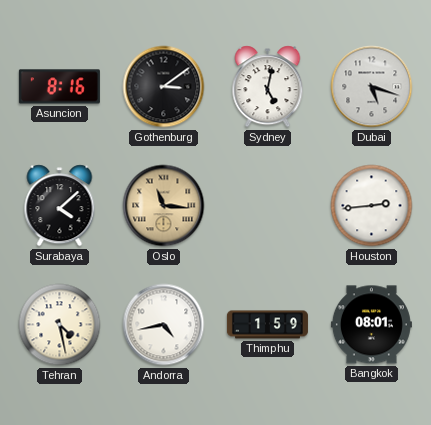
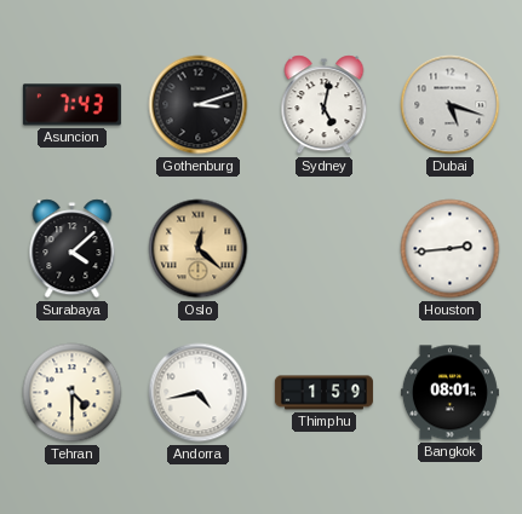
Asuncion: 8:16 -> 7:43 (71, 105)
Gothenburg: 3:09 -> 3:12 (199, 105)
Oslo: 11:16 -> 12:22 (199, 249)
Tehran: 4:28 -> 4:30 (73, 393)
